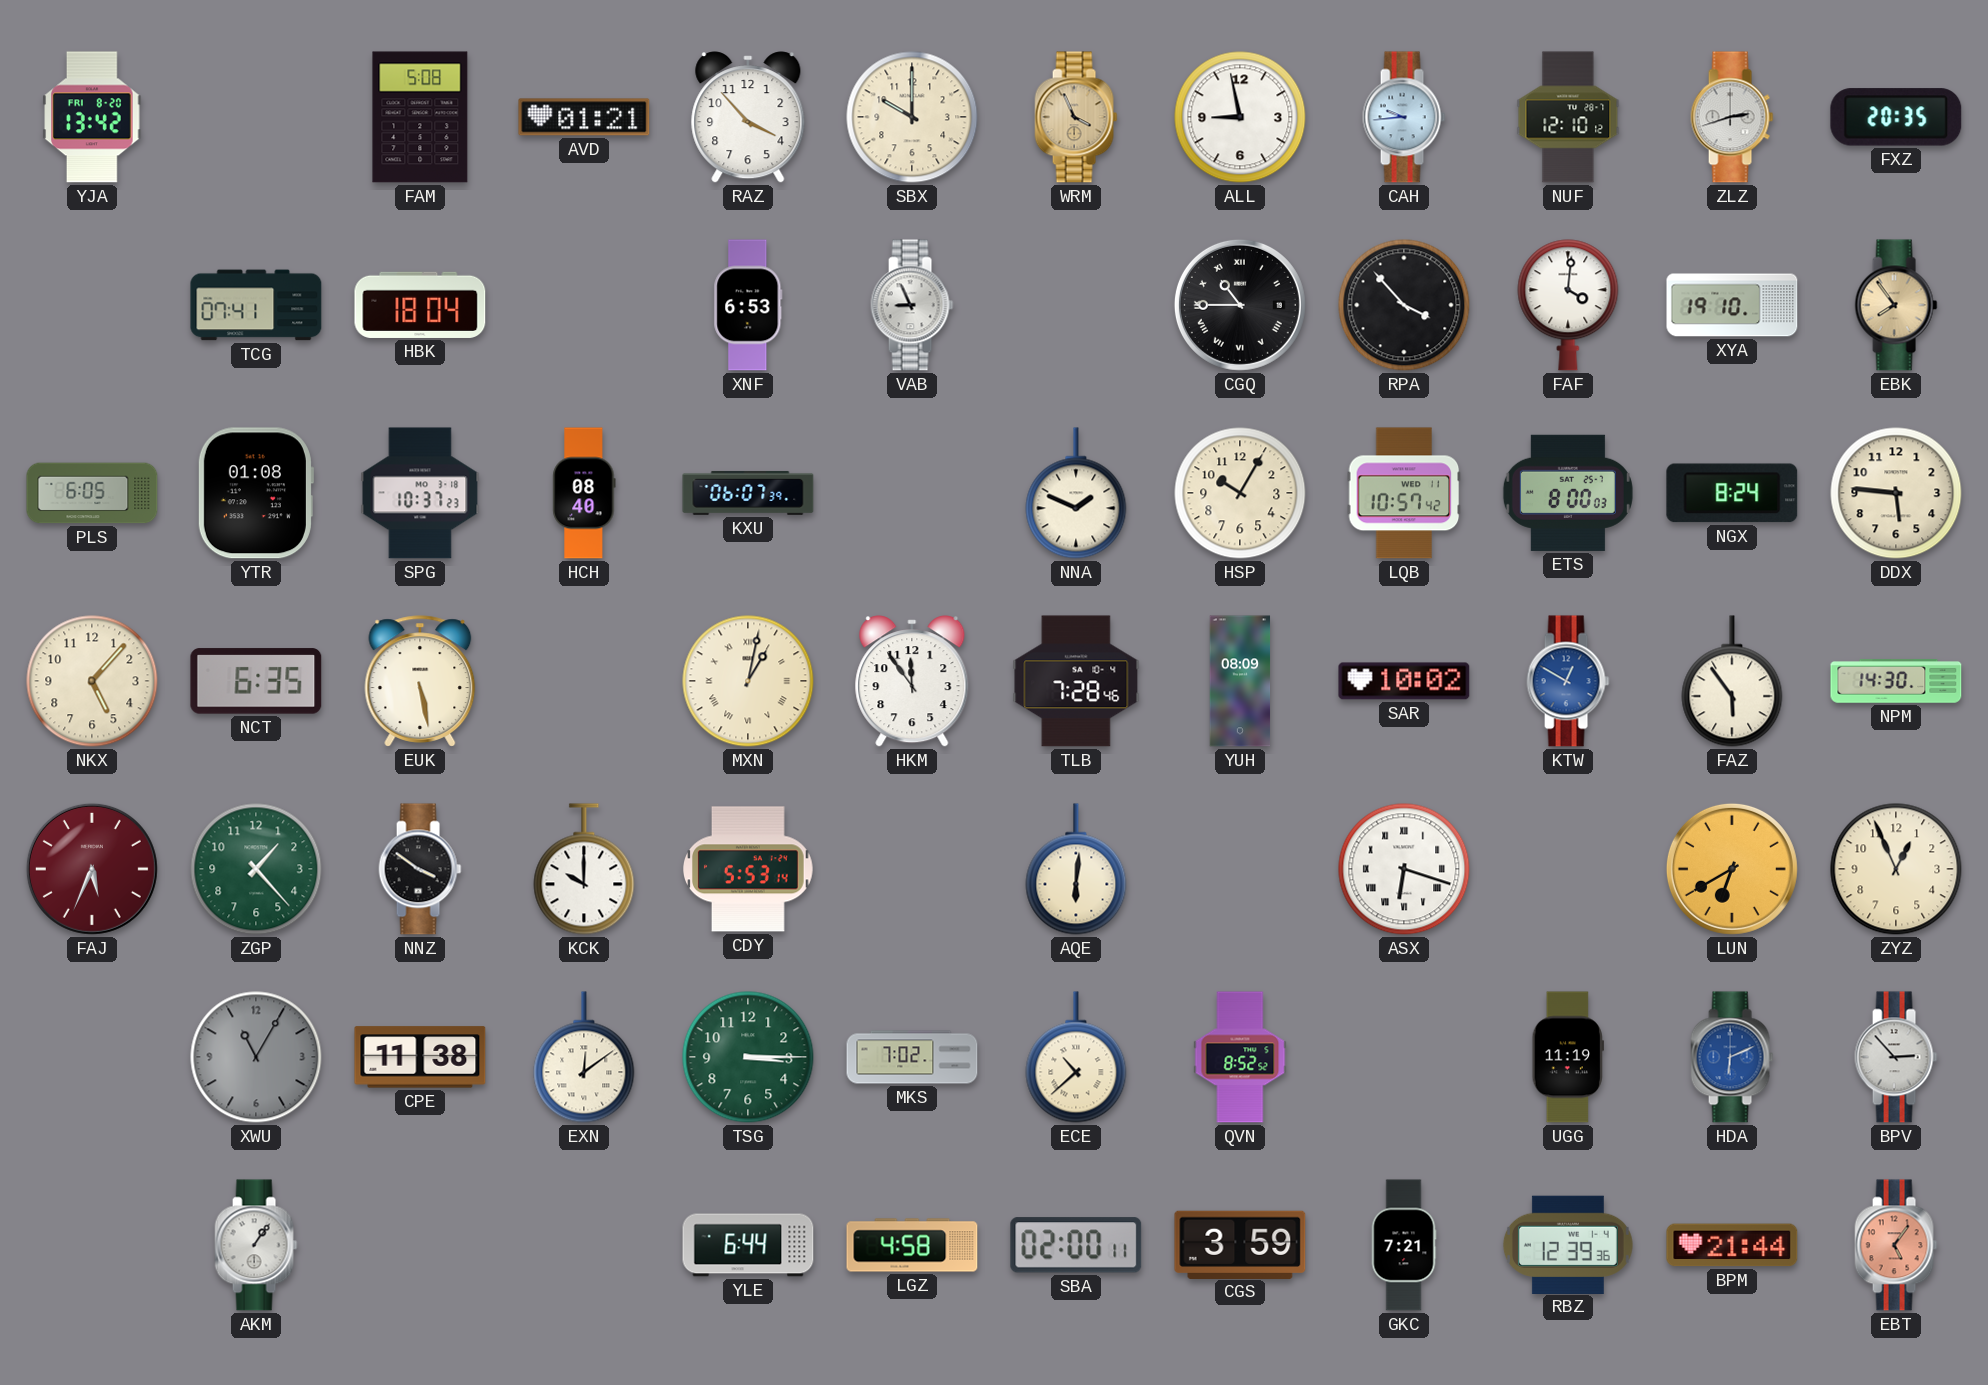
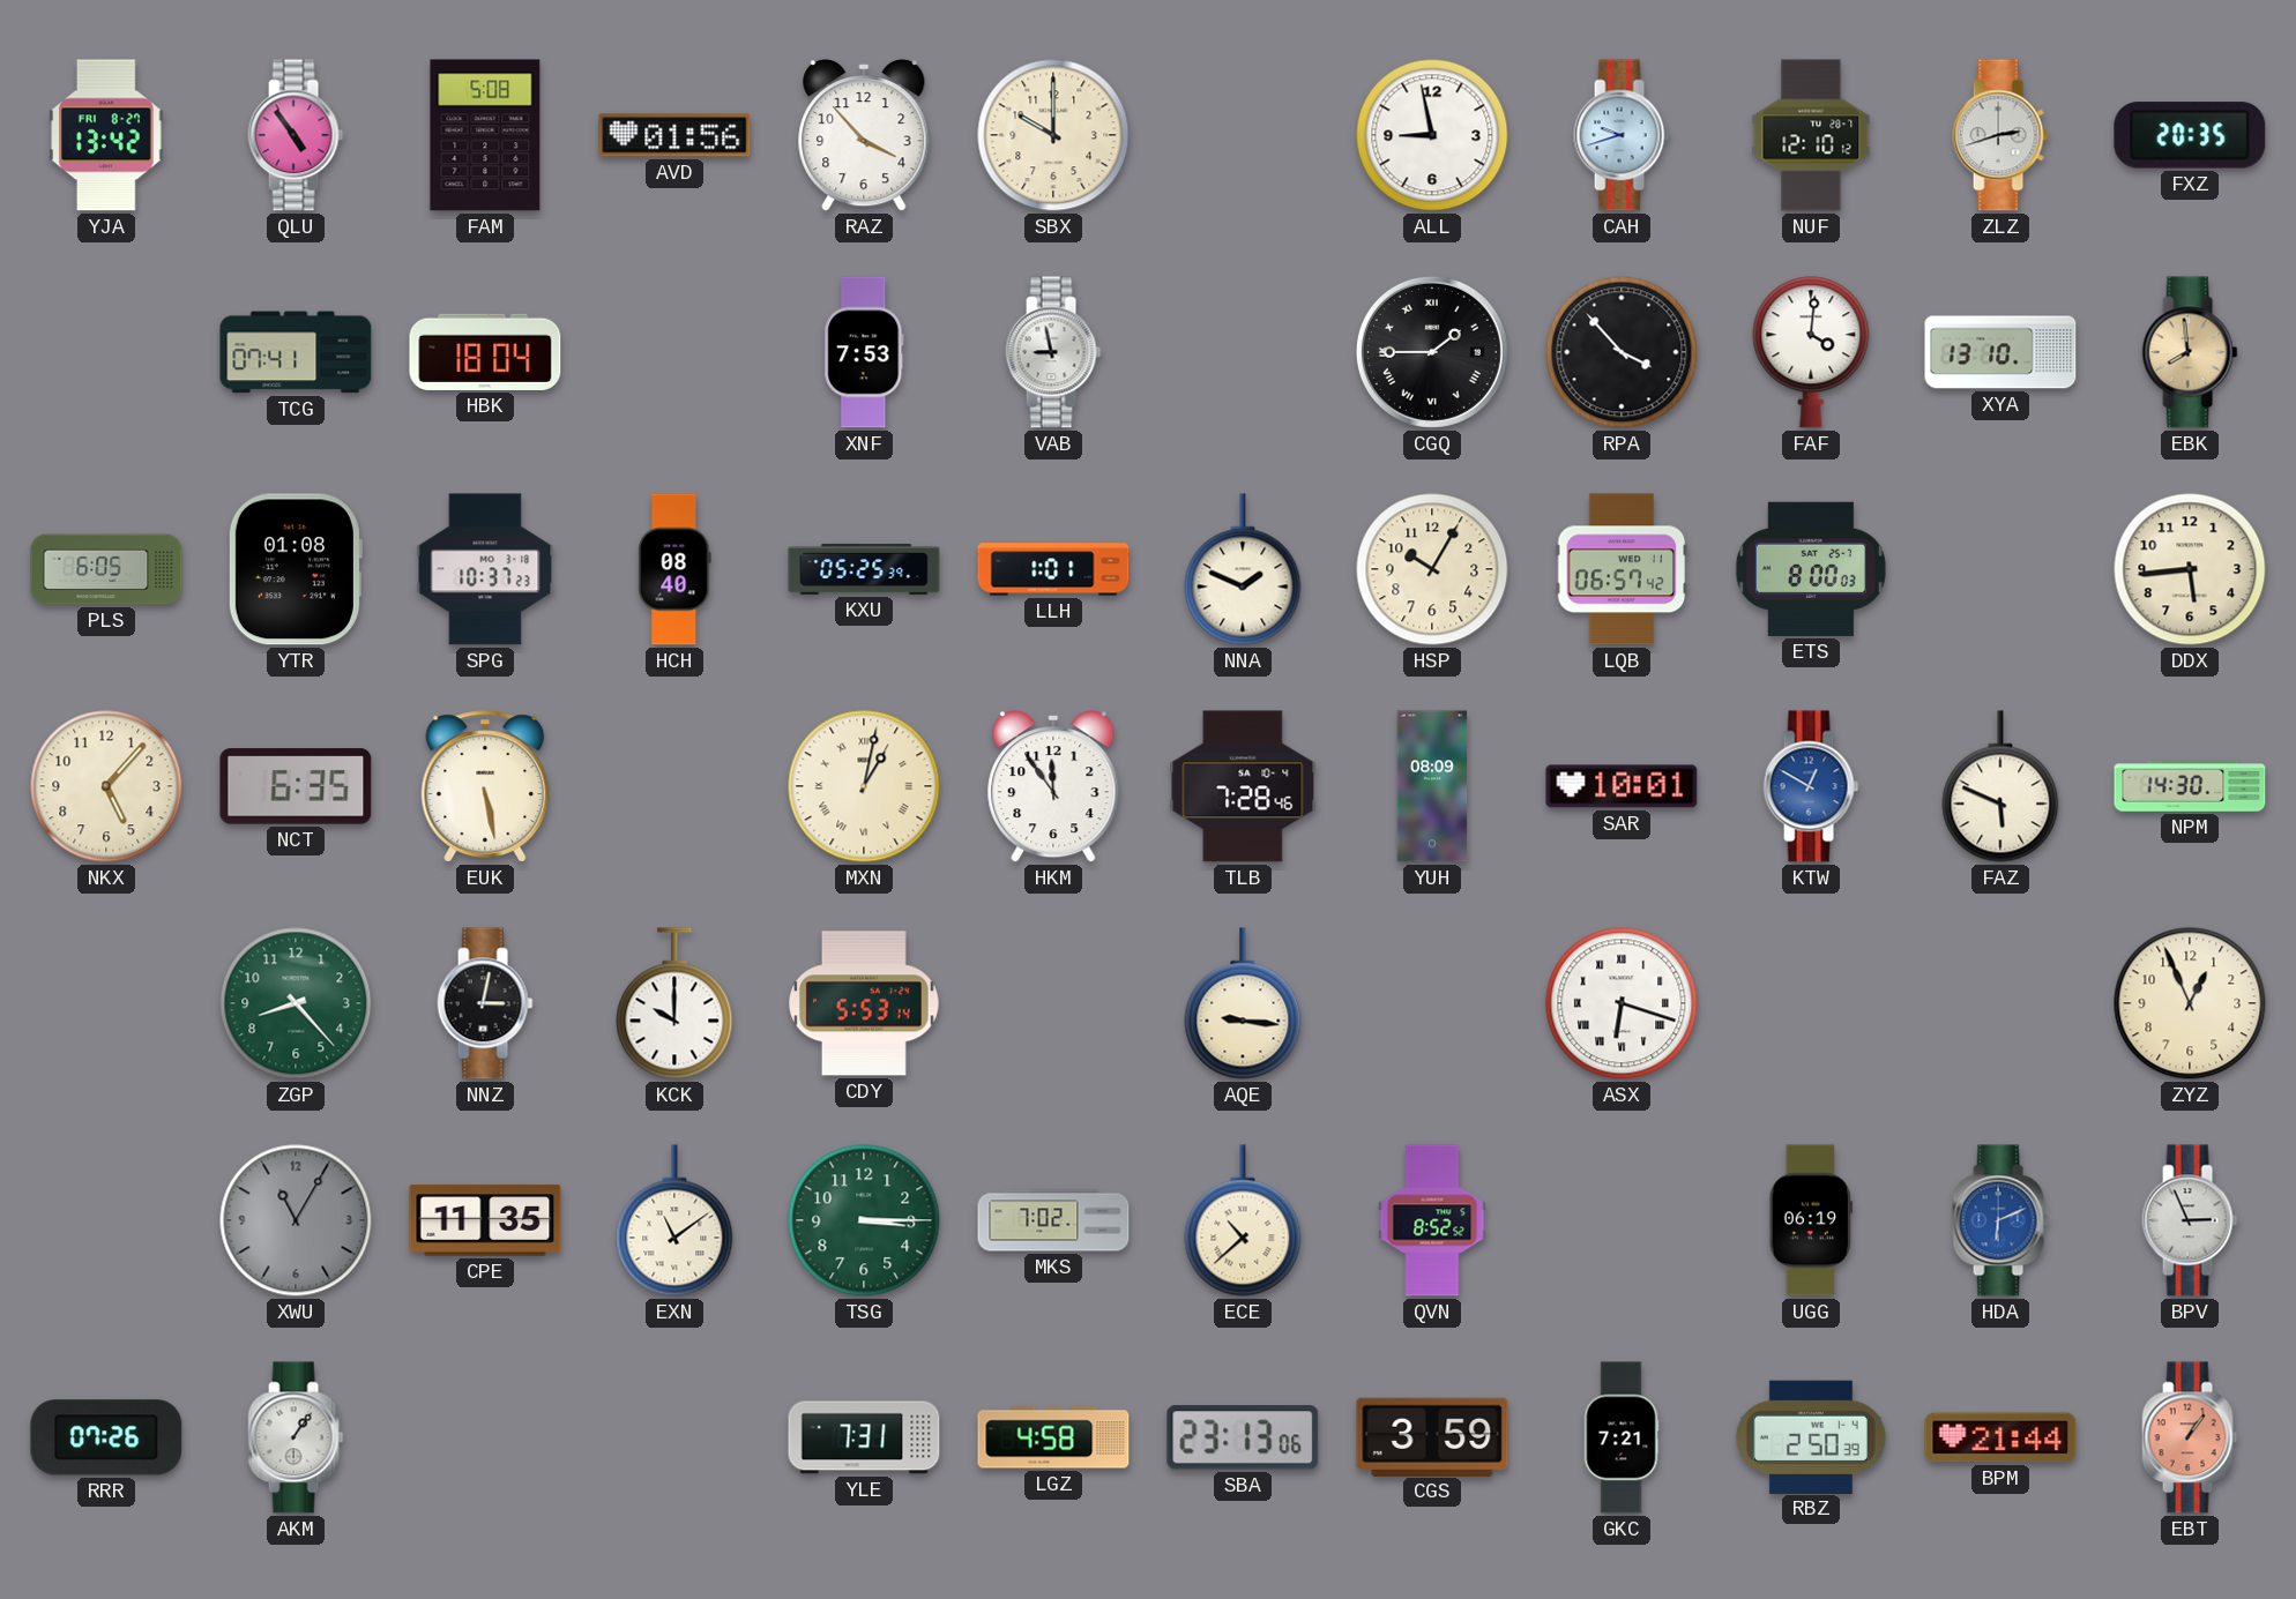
YJA date: FRI 8-20 -> FRI 8-27 (106, 135)
QLU: none -> 4:54 (296, 135)
AVD: 01:21 -> 01:56 (674, 135)
WRM: 3:56 -> none (1076, 117)
CAH: 9:44 -> 9:42 (1622, 135)
XNF: 6:53 -> 7:53 (864, 352)
VAB: 8:56 -> 8:58 (1053, 352)
CGQ: 10:45 -> 1:45 (1432, 352)
XYA: 19:10 -> 13:10 (2000, 352)
EBK: 7:54 -> 7:59 (2190, 352)
KXU: 06:07 -> 05:25 (864, 569)
LLH: none -> 1:01 (1053, 569)
LQB: 10:57 -> 06:57 (1622, 569)
NGX: 8:24 -> none (1732, 493)
DDX: 5:46 -> 5:44 (2190, 569)
SAR: 10:02 -> 10:01 (1622, 786)
FAZ: 5:54 -> 5:49 (2000, 786)
FAJ: 5:34 -> none (92, 869)
ZGP: 1:23 -> 8:23 (296, 1003)
NNZ: 3:51 -> 3:02 (485, 1003)
AQE: 6:01 -> 9:16 (1243, 1003)
LUN: 6:40 -> none (1732, 869)
CPE: 11:38 -> 11:35 (485, 1220)
EXN: 12:09 -> 11:09 (674, 1220)
UGG: 11:19 -> 06:19 (1811, 1220)
BPV: 2:53 -> 2:56 (2190, 1220)
RRR: none -> 07:26 (106, 1437)
YLE: 6:44 -> 7:31 (864, 1437)
SBA: 02:00 -> 23:13 (1243, 1437)
RBZ: 12:39 -> 2:50 (1811, 1436)
EBT: 5:06 -> 1:06 (2190, 1437)
